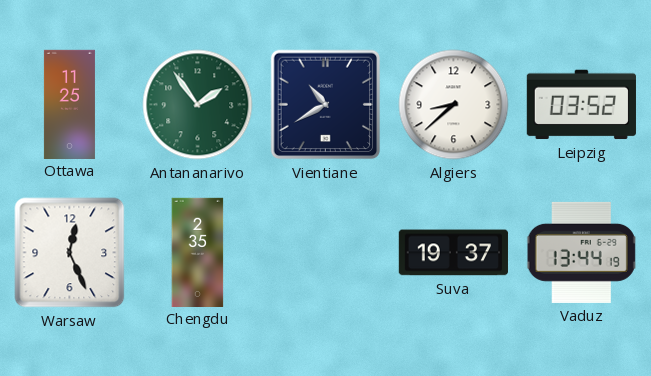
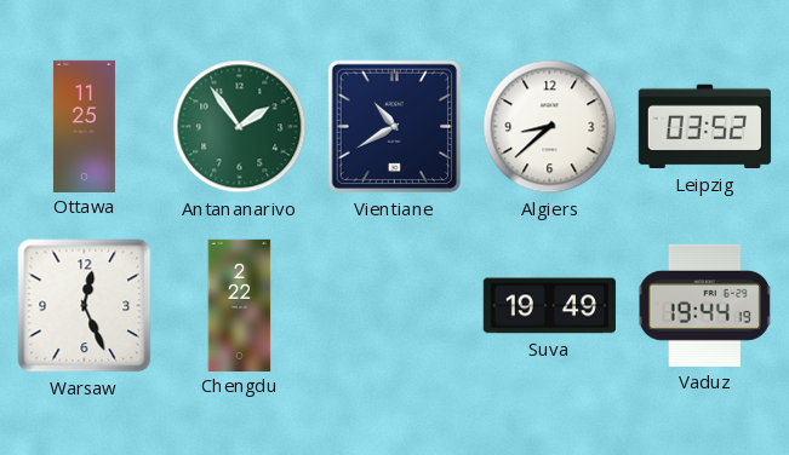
Chengdu: 2:35 -> 2:22 (240, 305)
Suva: 19:37 -> 19:49 (549, 306)
Vaduz: 13:44 -> 19:44 (705, 305)
